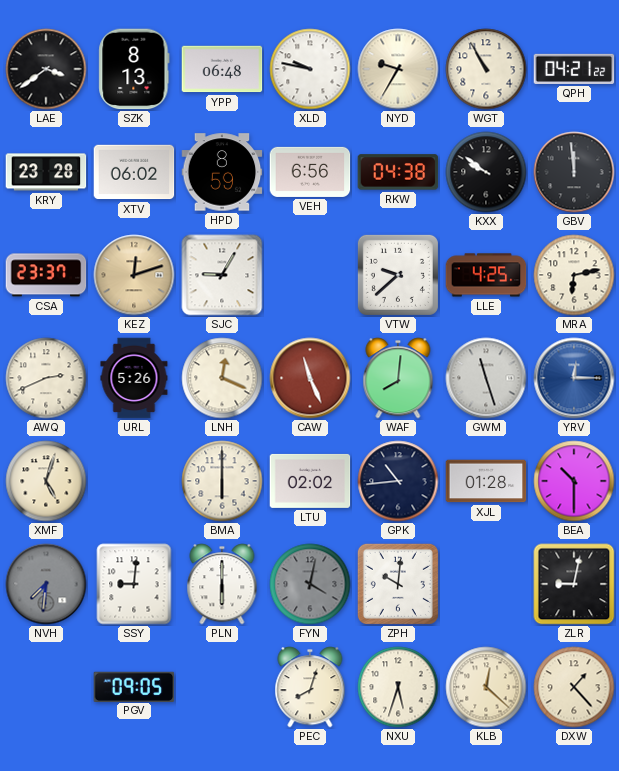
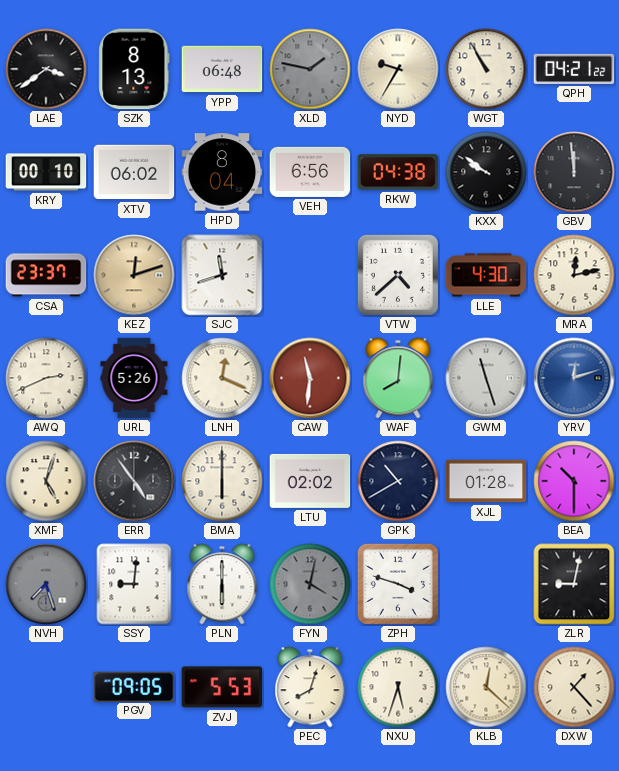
XLD: 9:47 -> 1:47 (310, 69)
XLD dial: white -> grey (310, 69)
KRY: 23:28 -> 00:10 (46, 172)
HPD: 8:59 -> 8:04 (222, 172)
SJC: 9:05 -> 11:42 (222, 275)
VTW: 9:38 -> 4:38 (398, 275)
LLE: 4:25 -> 4:30 (486, 275)
MRA: 6:13 -> 12:13 (574, 275)
CAW: 11:26 -> 11:31 (310, 378)
YRV: 12:15 -> 12:12 (574, 378)
ERR: none -> 4:54 (134, 481)
GPK: 10:44 -> 10:40 (398, 481)
NVH: 7:31 -> 7:27 (46, 584)
ZPH: 10:01 -> 3:48 (398, 584)
ZVJ: none -> 5:53 (222, 687)
